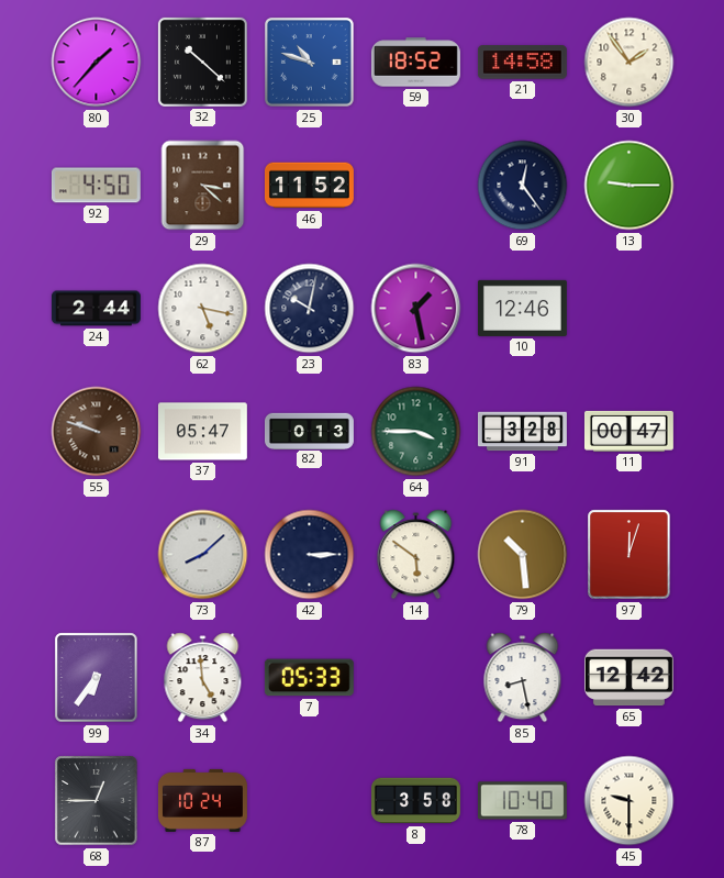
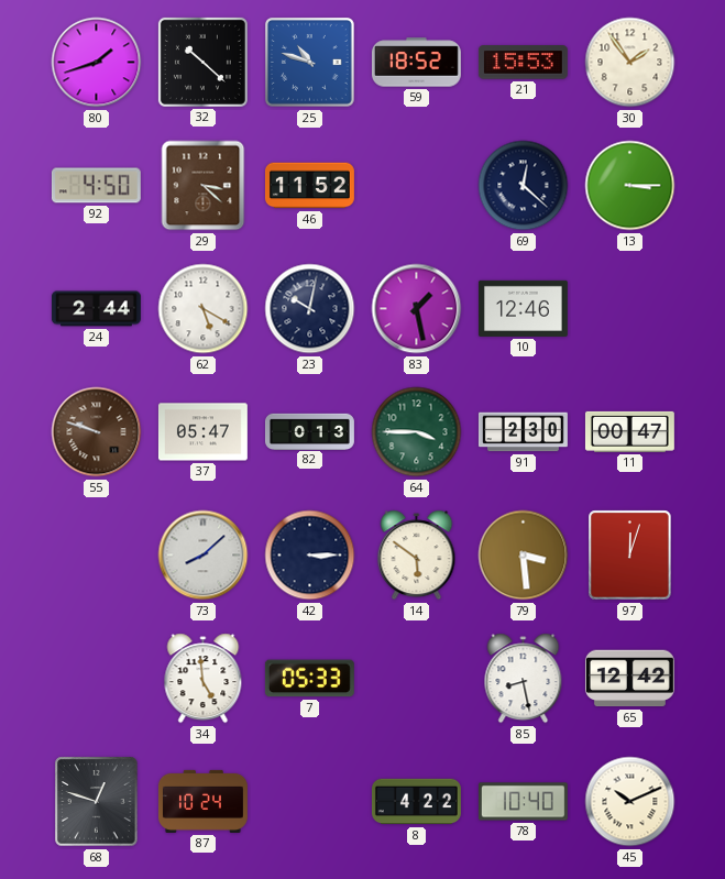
80: 1:37 -> 1:42 (97, 63)
21: 14:58 -> 15:53 (523, 63)
69: 12:24 -> 12:22 (524, 186)
13: 9:15 -> 3:15 (630, 186)
62: 5:17 -> 5:20 (204, 309)
91: 3:28 -> 2:30 (523, 432)
79: 10:29 -> 3:29 (524, 556)
99: 6:36 -> none (97, 678)
68: 12:45 -> 12:48 (97, 802)
8: 3:58 -> 4:22 (416, 802)
45: 9:30 -> 10:11 (630, 802)
